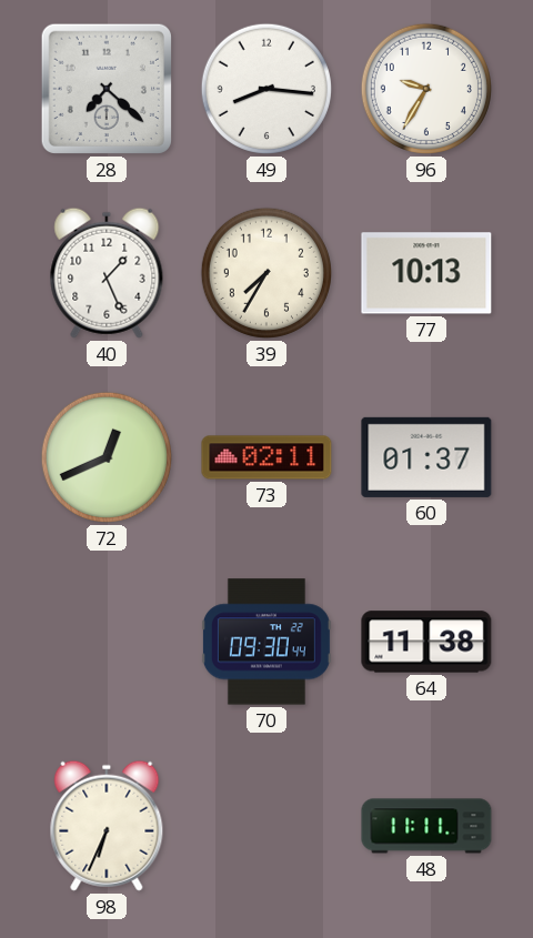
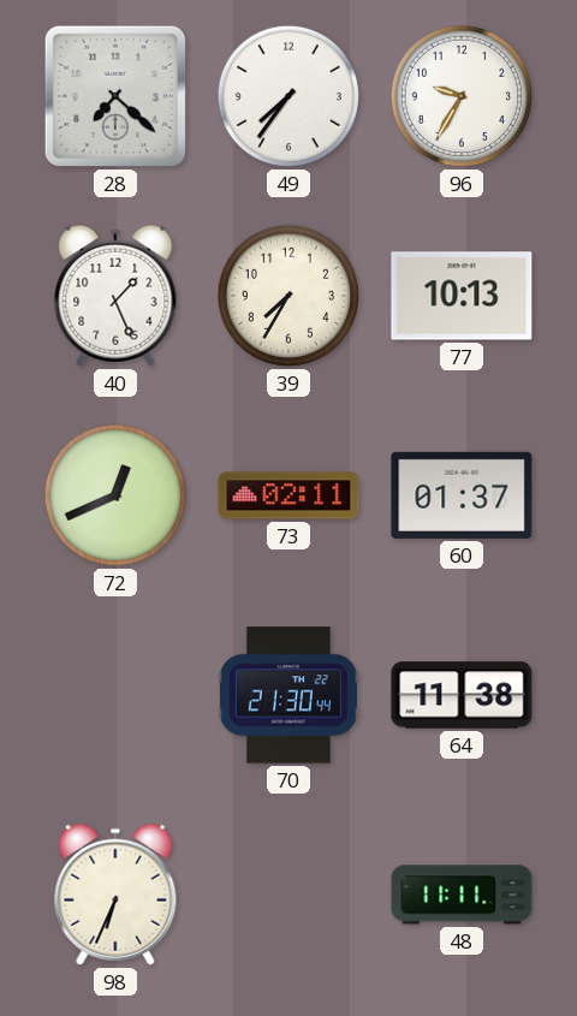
49: 8:16 -> 7:36 (288, 96)
70: 09:30 -> 21:30 (288, 695)
